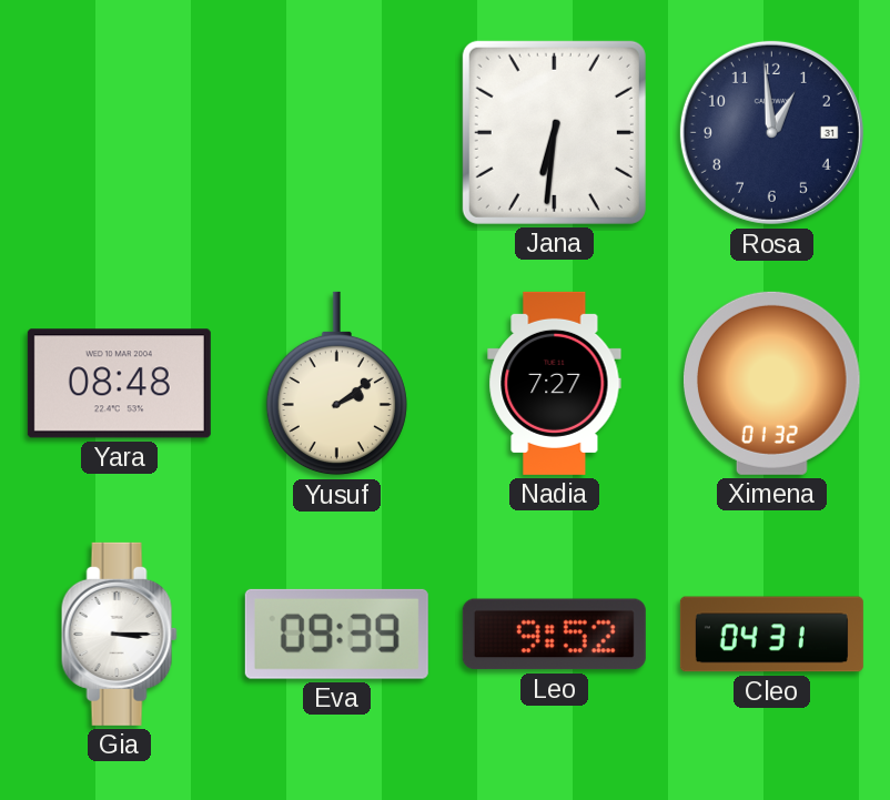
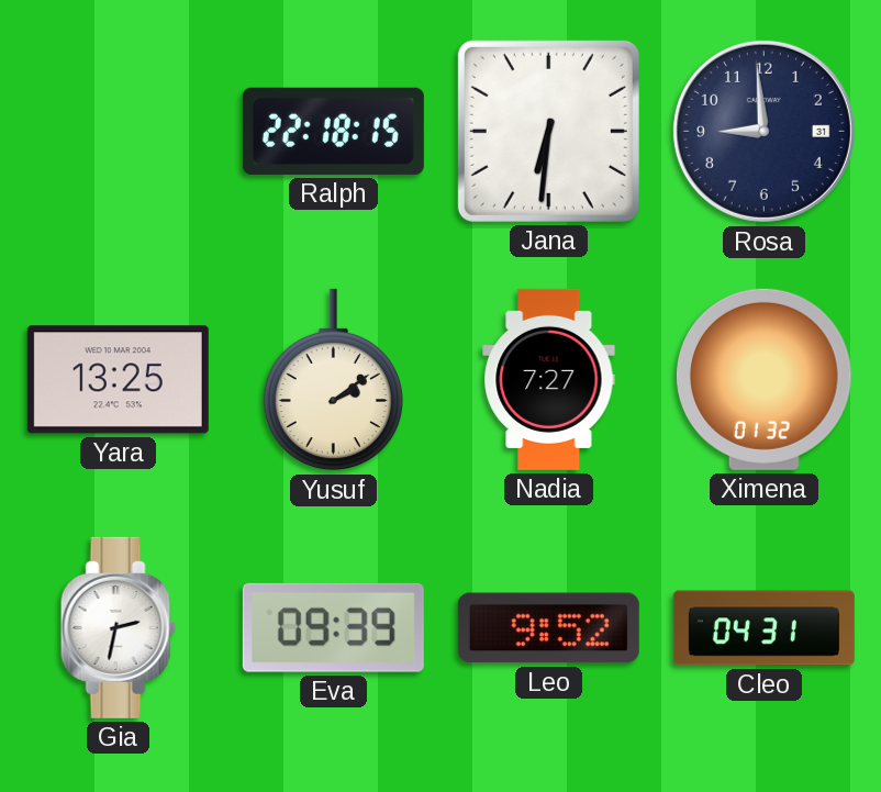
Ralph: none -> 22:18 (333, 131)
Rosa: 12:59 -> 8:59 (763, 131)
Yara: 08:48 -> 13:25 (118, 380)
Gia: 3:15 -> 2:32 (118, 627)
